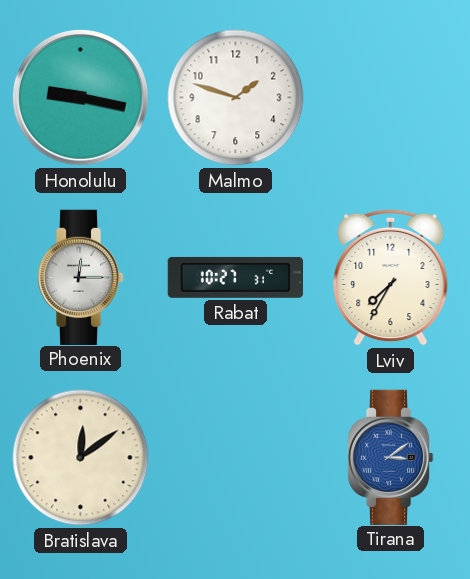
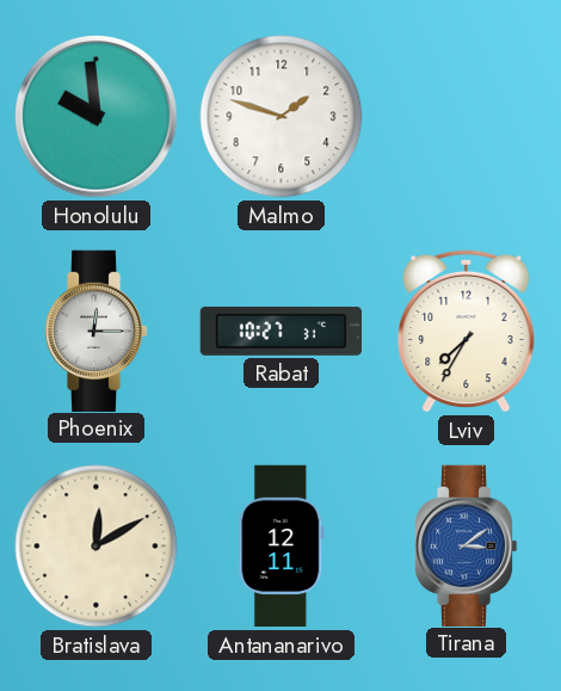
Honolulu: 9:17 -> 9:59 (95, 116)
Bratislava: 12:09 -> 12:10 (97, 547)
Antananarivo: none -> 12:11 (282, 547)
